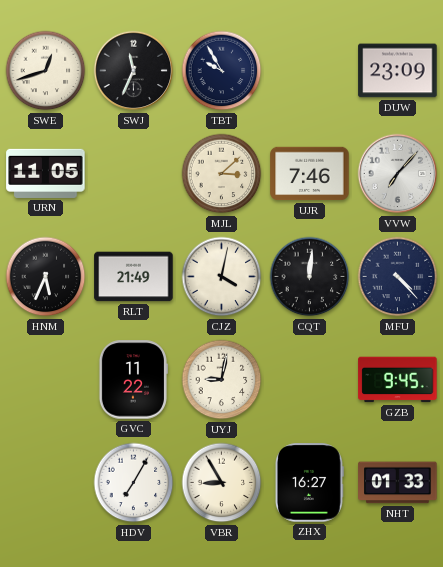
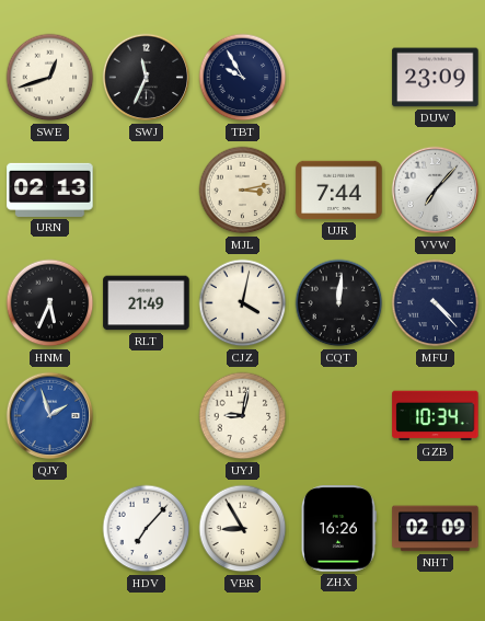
URN: 11:05 -> 02:13 (50, 189)
MJL: 3:08 -> 3:13 (243, 191)
UJR: 7:46 -> 7:44 (339, 191)
QJY: none -> 1:57 (50, 416)
GVC: 11:22 -> none (133, 380)
GZB: 9:45 -> 10:34 (436, 416)
HDV: 7:05 -> 7:07 (147, 529)
ZHX: 16:27 -> 16:26 (338, 529)
NHT: 01:33 -> 02:09 (436, 529)
